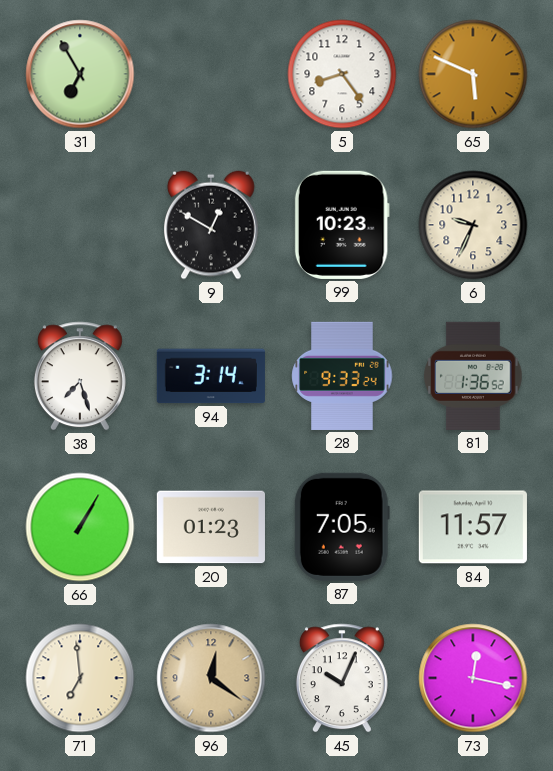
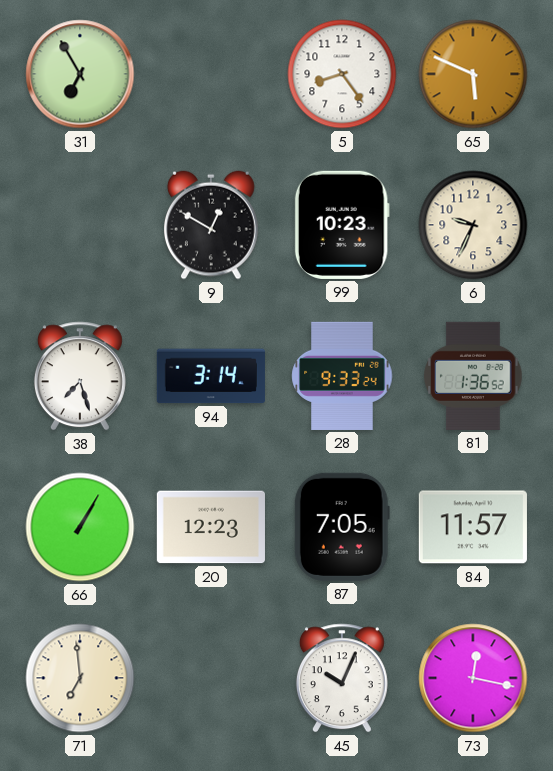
20: 01:23 -> 12:23 (211, 527)
96: 12:21 -> none (211, 678)
